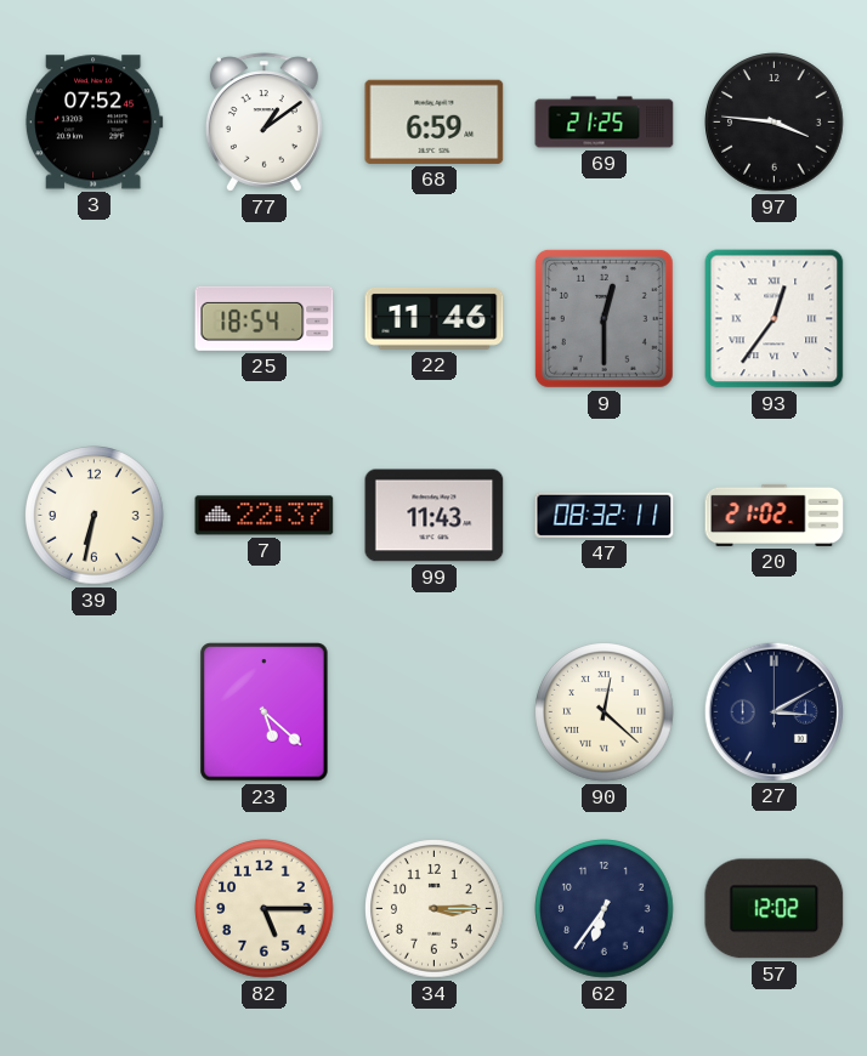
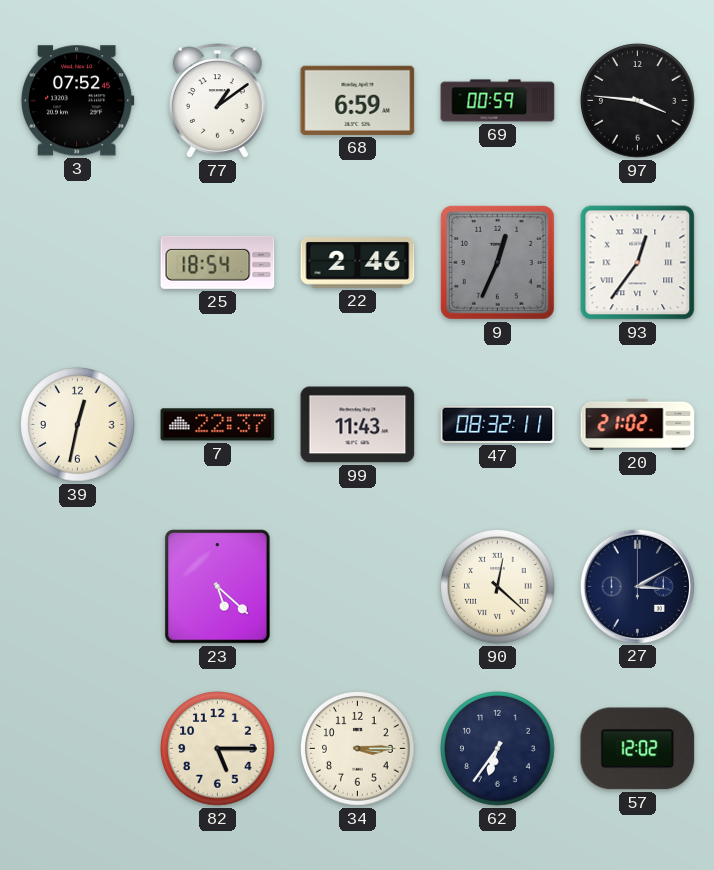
69: 21:25 -> 00:59 (498, 101)
22: 11:46 -> 2:46 (358, 262)
9: 12:30 -> 12:34 (497, 262)
39: 6:32 -> 12:32 (78, 425)
